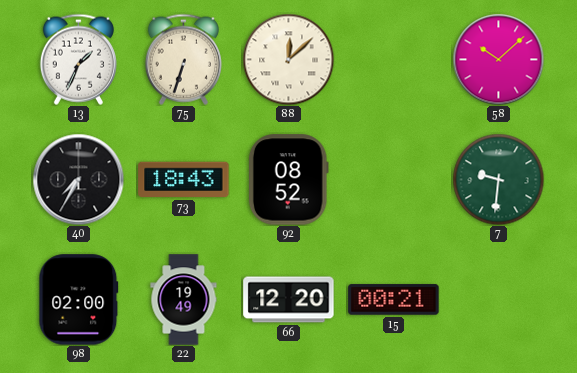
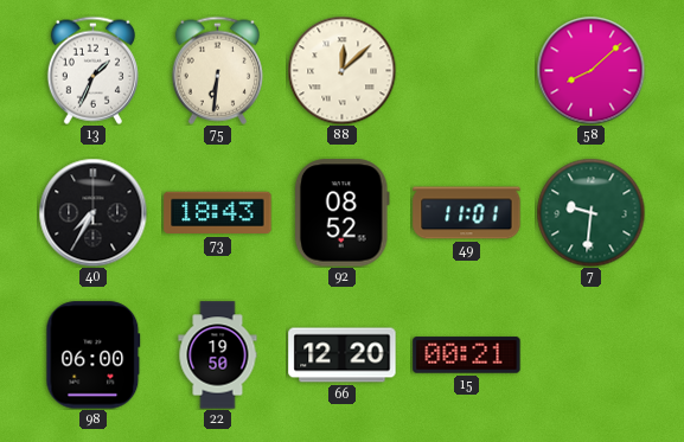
75: 6:33 -> 6:31 (217, 70)
58: 10:08 -> 8:08 (590, 70)
49: none -> 11:01 (467, 213)
98: 02:00 -> 06:00 (94, 355)
22: 19:49 -> 19:50 (218, 355)
